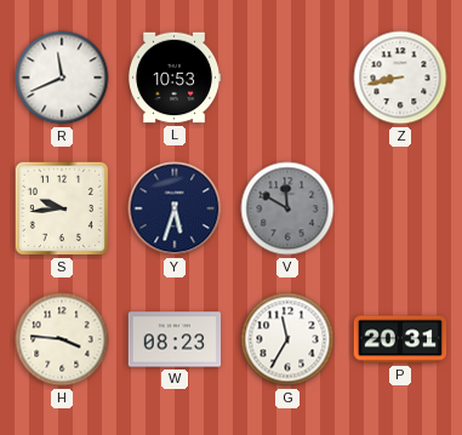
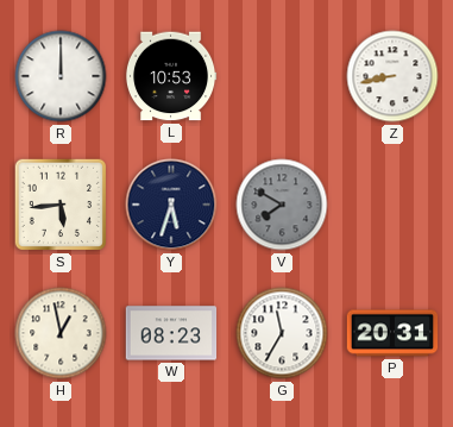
R: 11:41 -> 12:00 (61, 76)
S: 9:44 -> 5:44 (61, 205)
V: 11:50 -> 7:50 (282, 205)
H: 3:46 -> 12:58 (61, 333)
